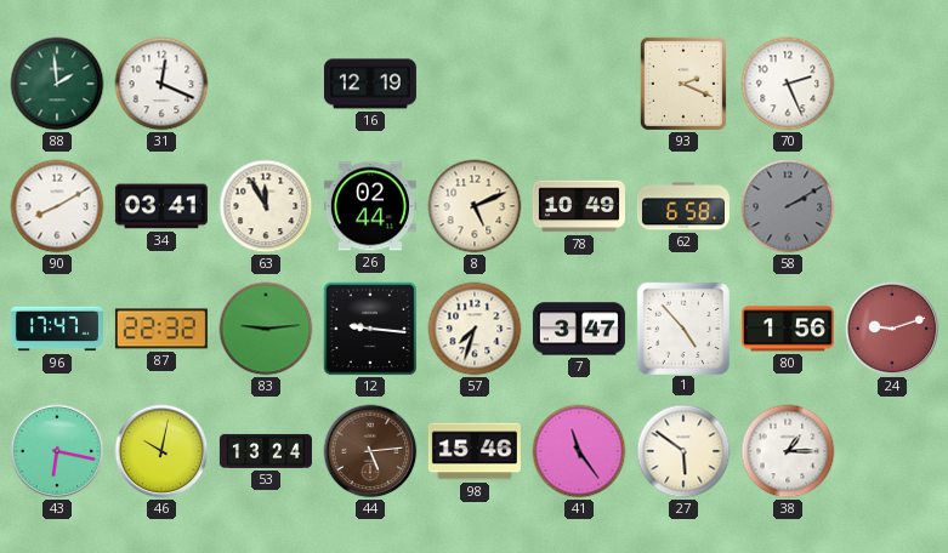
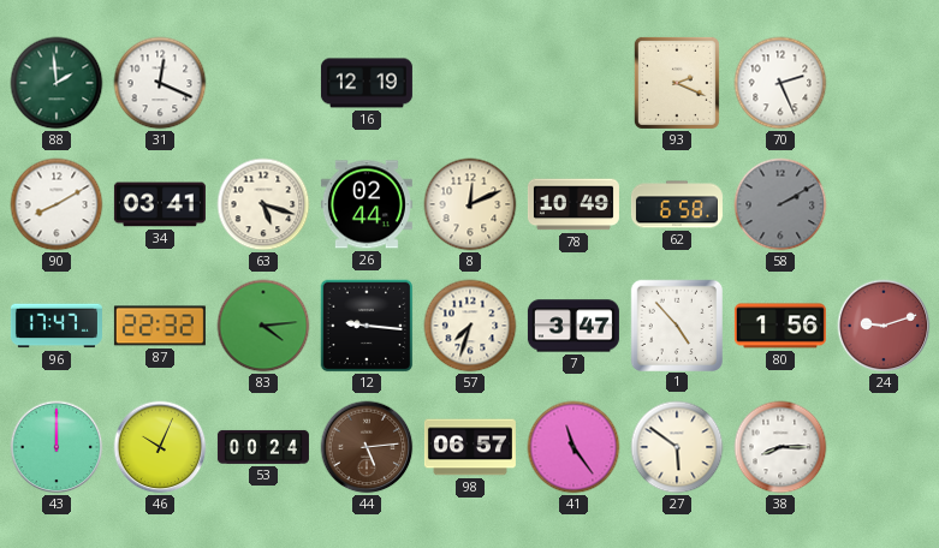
63: 11:55 -> 5:18 (263, 204)
8: 5:11 -> 12:11 (470, 204)
83: 9:14 -> 4:14 (263, 326)
43: 6:17 -> 12:00 (57, 447)
46: 10:02 -> 10:04 (160, 447)
53: 13:24 -> 00:24 (263, 447)
98: 15:46 -> 06:57 (470, 447)
38: 1:15 -> 8:15 (780, 447)
